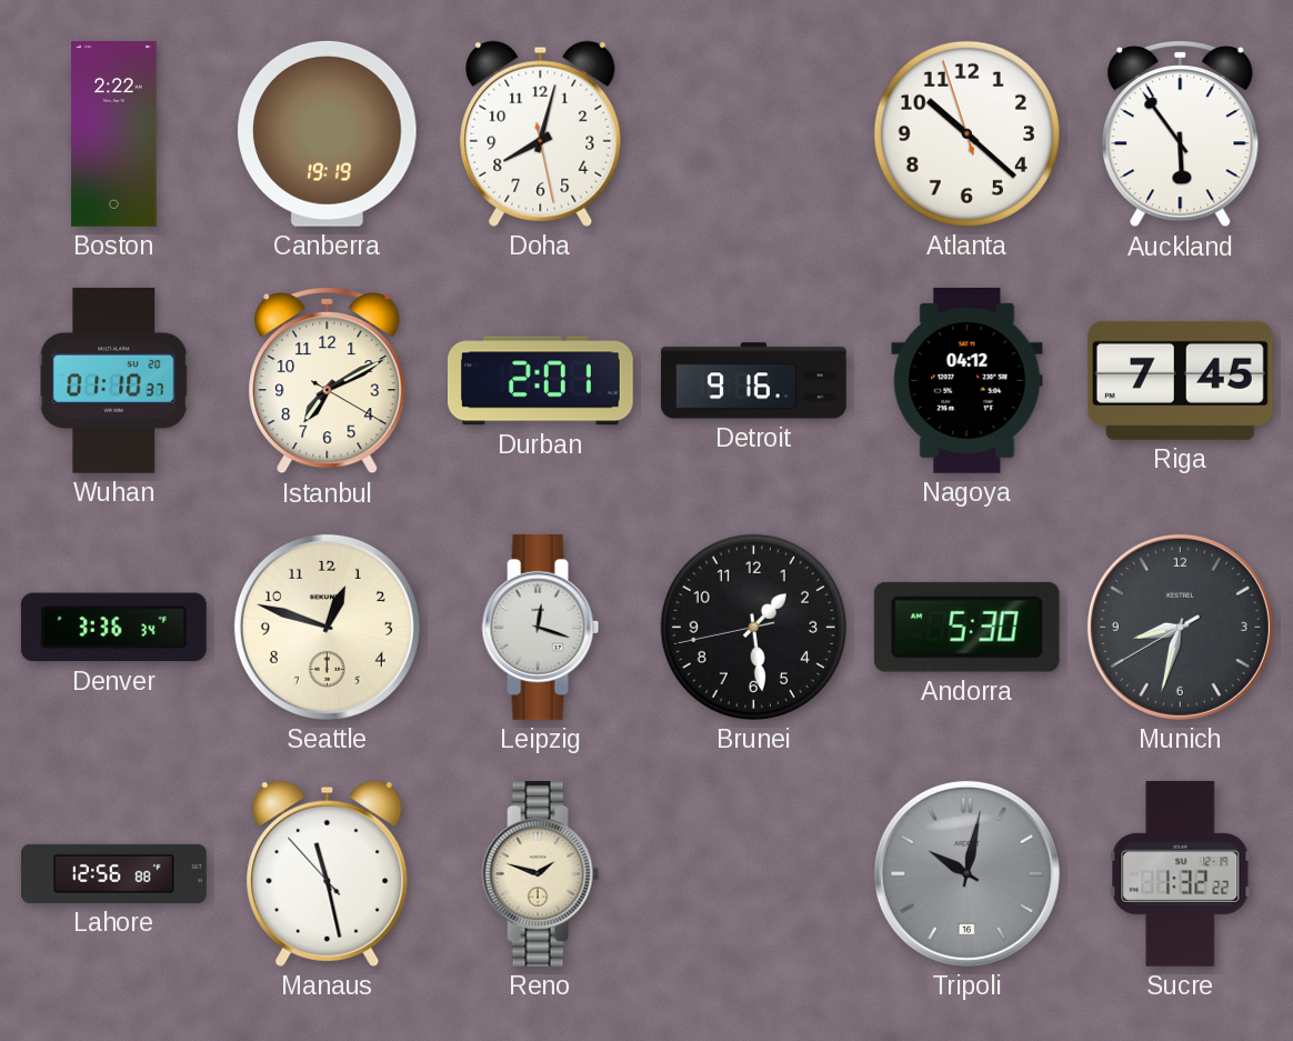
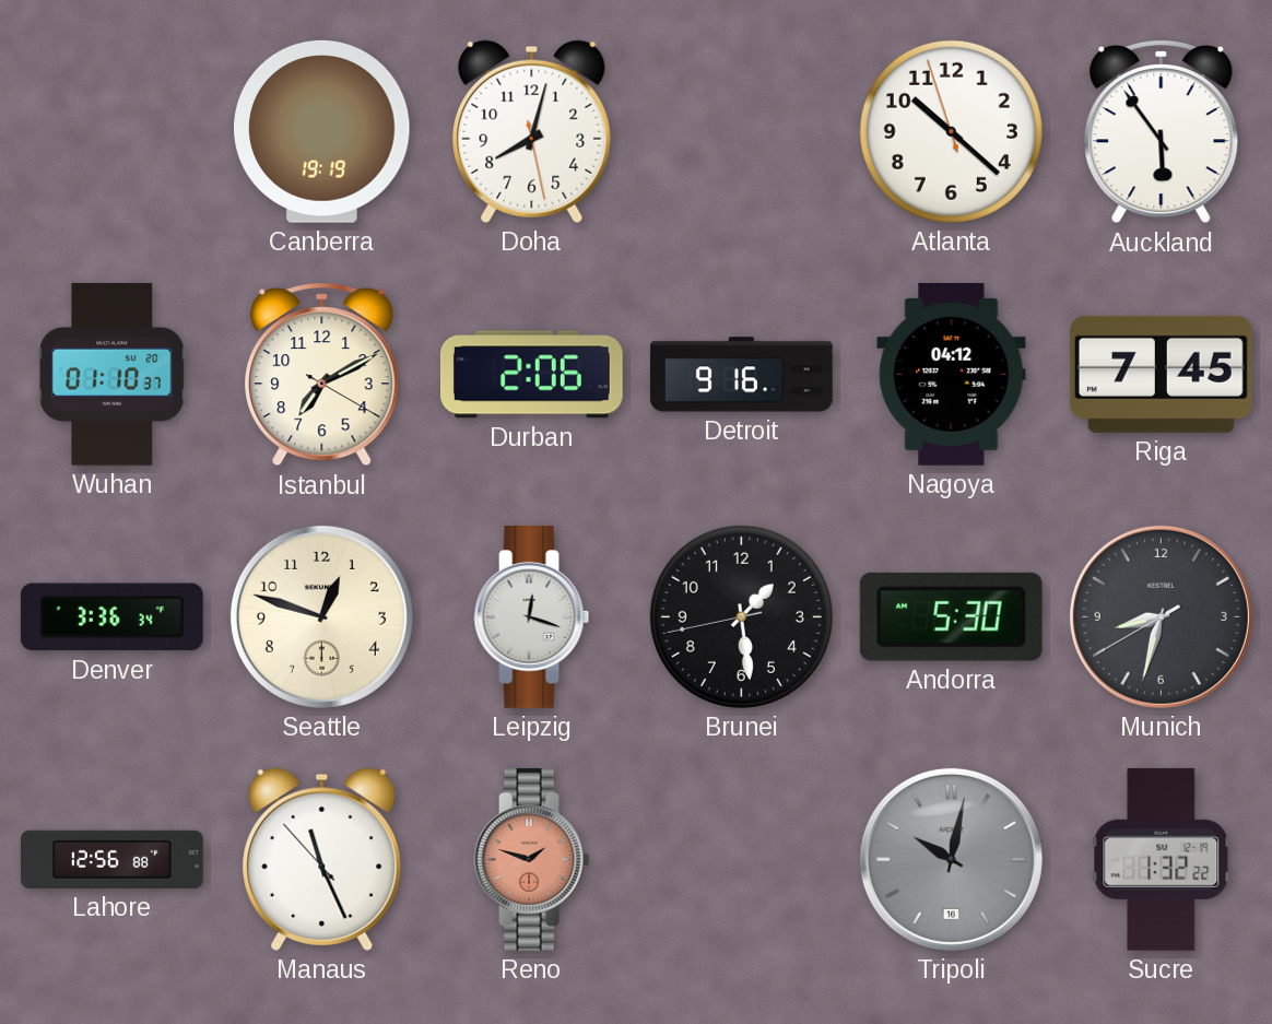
Boston: 2:22 -> none (114, 134)
Durban: 2:01 -> 2:06 (531, 375)
Manaus: 11:27 -> 11:25 (322, 859)
Reno dial: cream -> salmon (532, 859)
